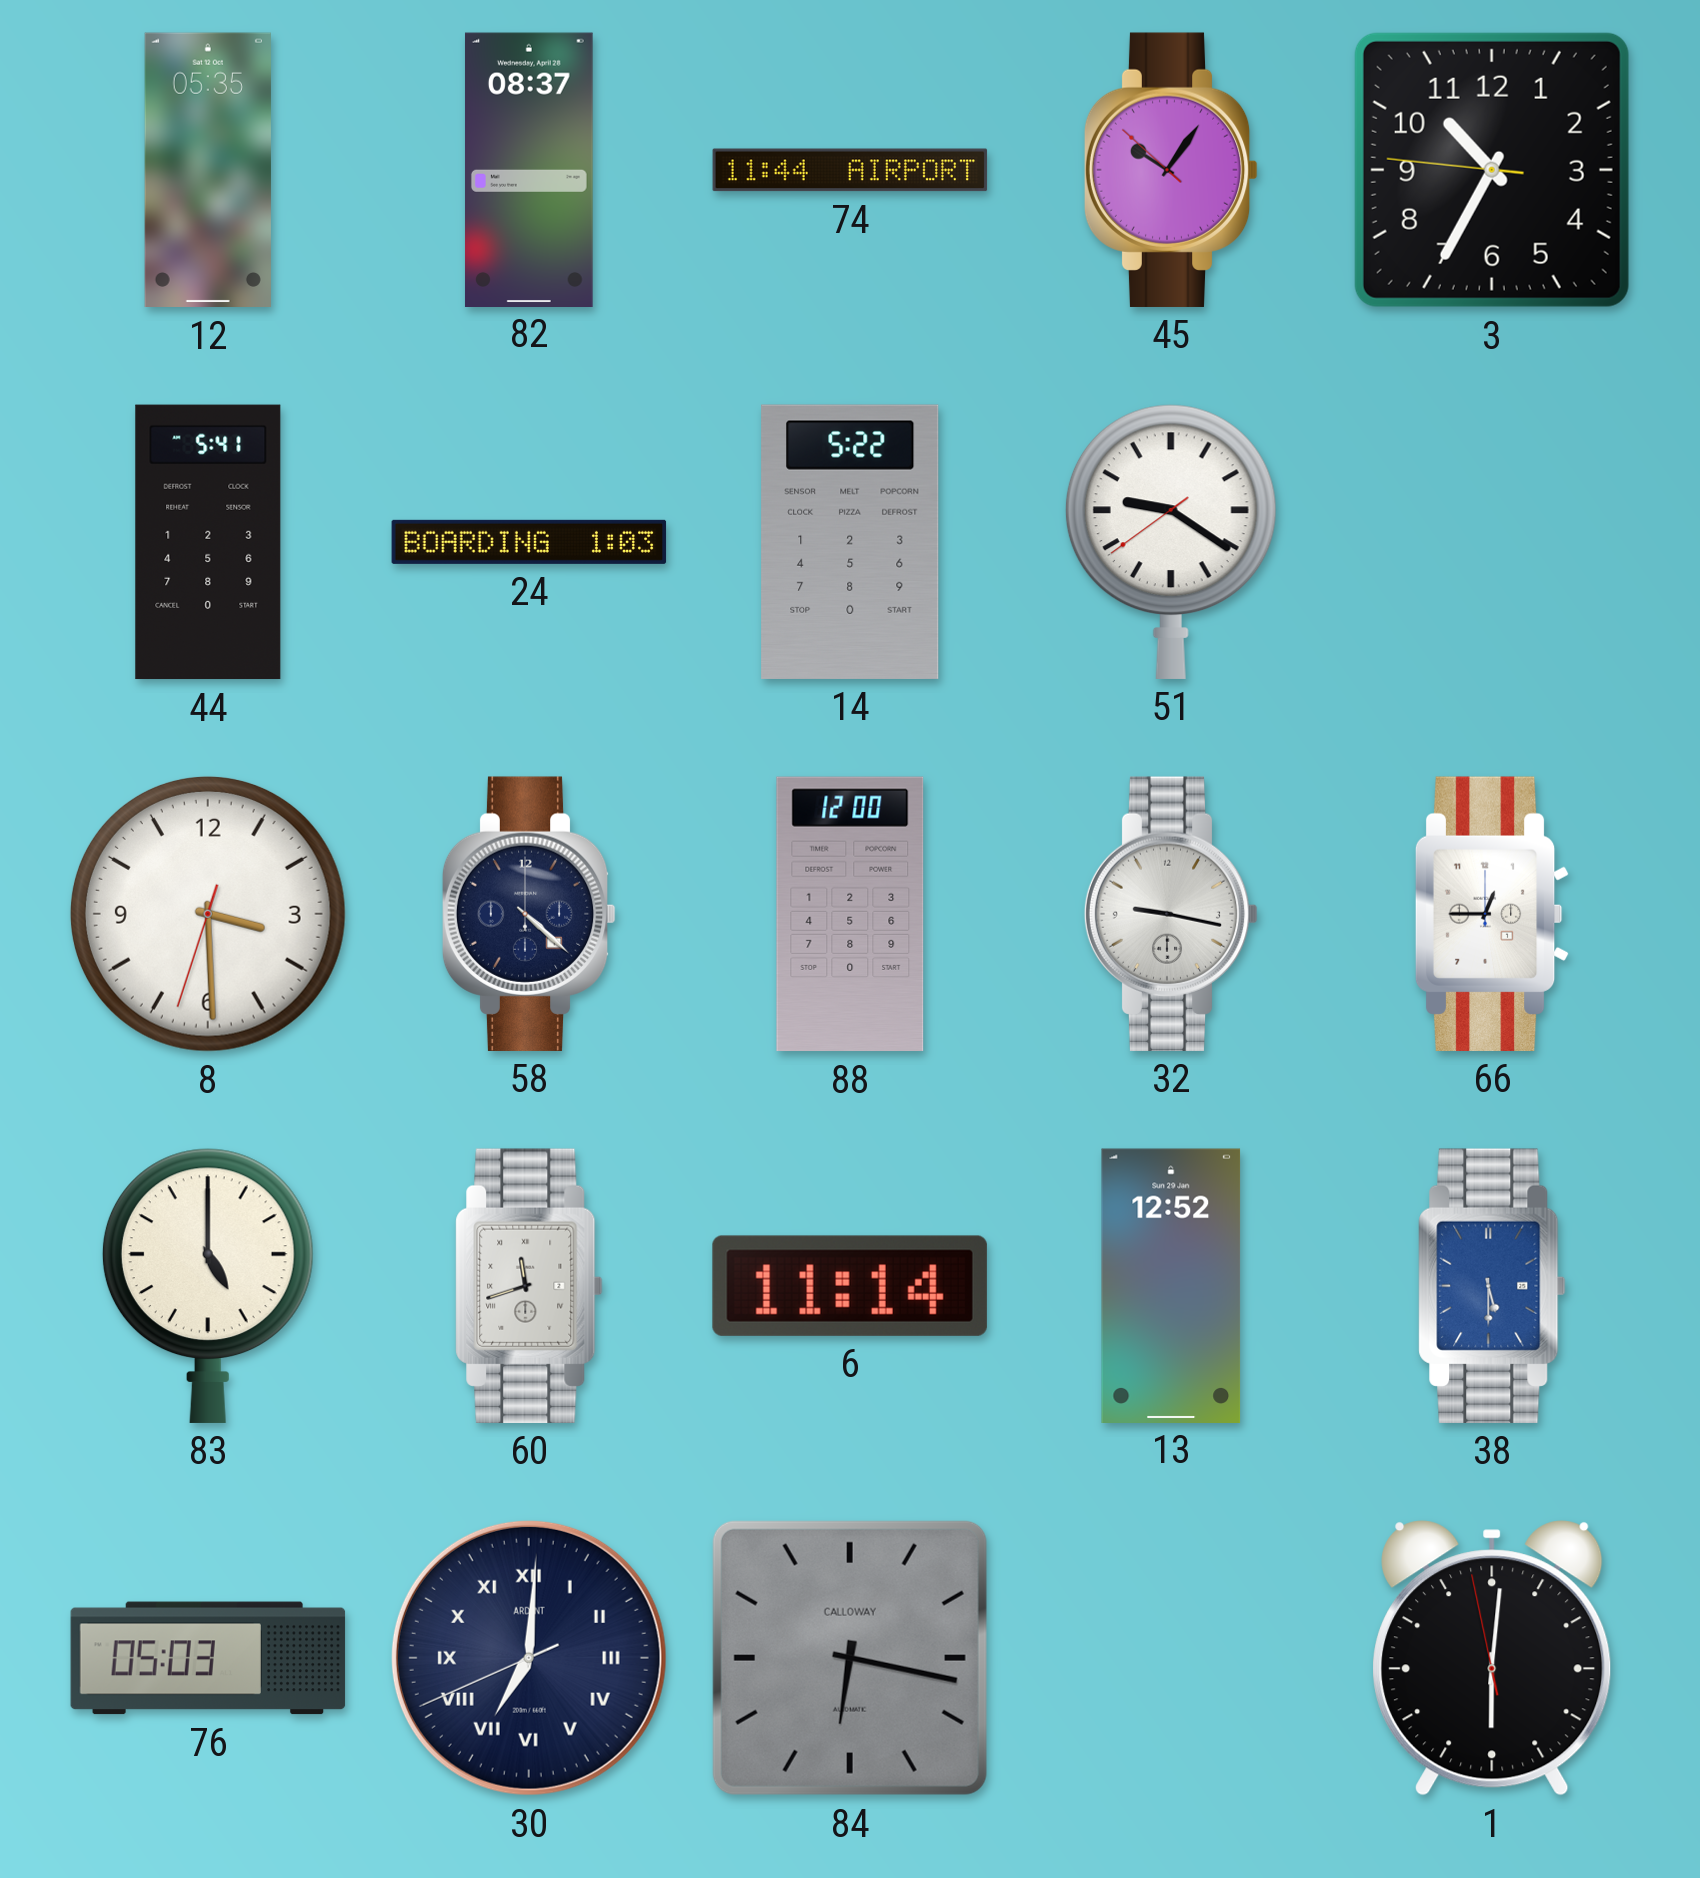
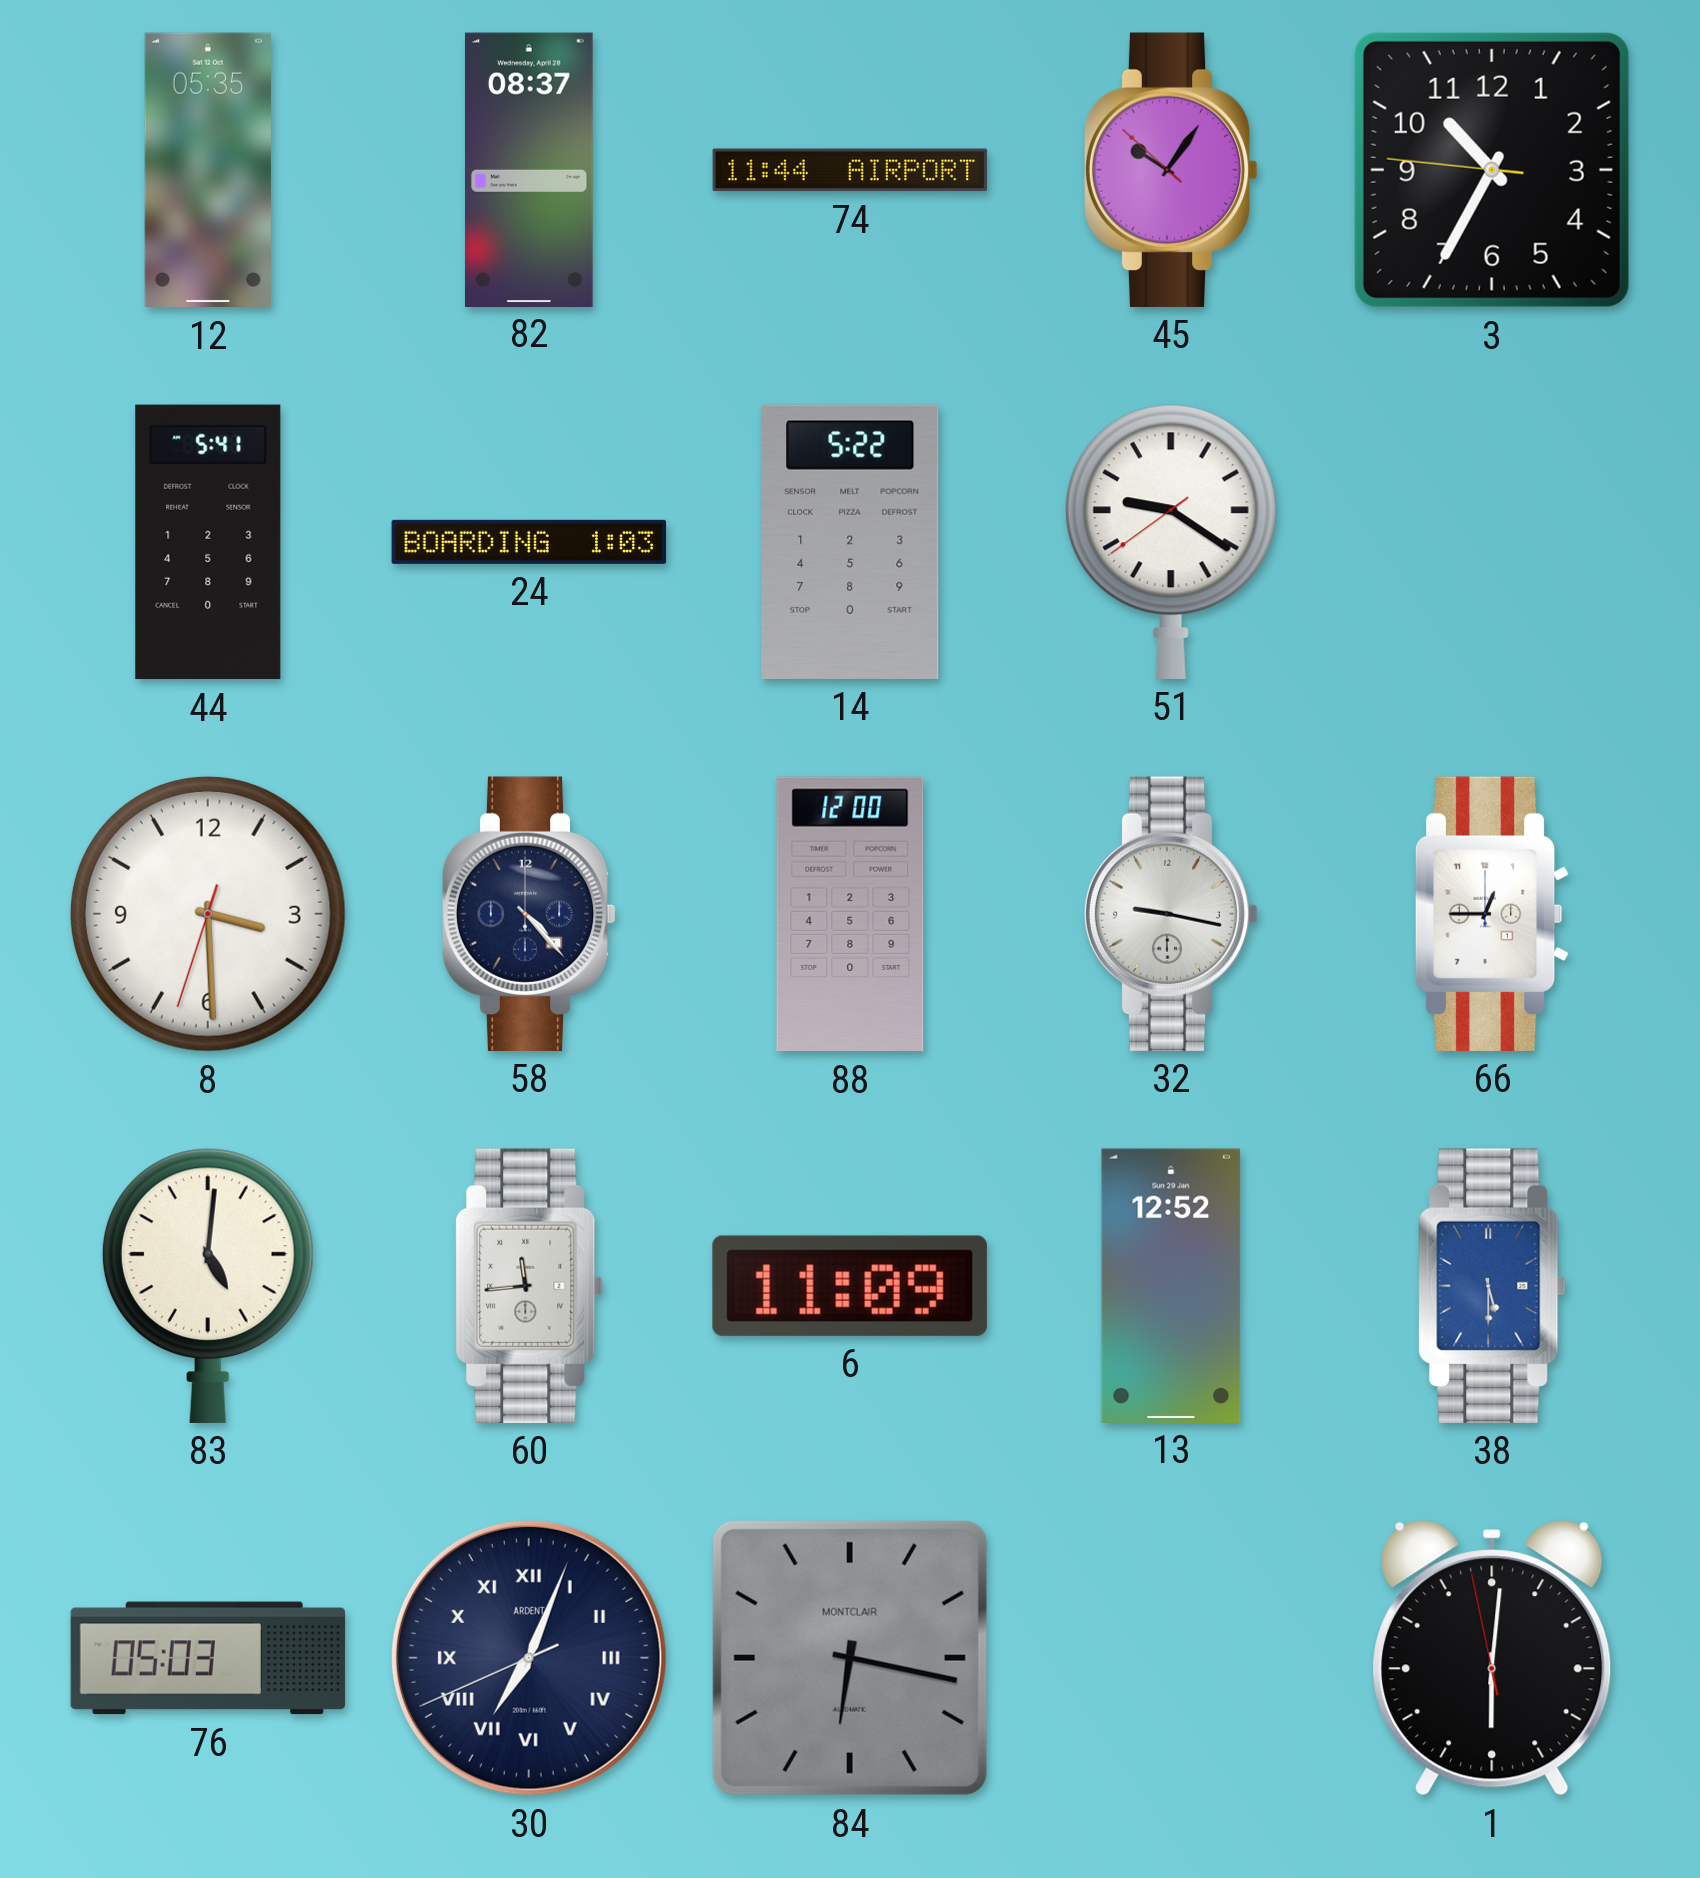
58: 4:22 -> 4:23 (529, 914)
83: 5:00 -> 5:01 (208, 1286)
60: 11:42 -> 11:44 (529, 1286)
6: 11:14 -> 11:09 (850, 1286)
30: 7:00 -> 7:03 (529, 1658)
84 brand: CALLOWAY -> MONTCLAIR (850, 1658)
